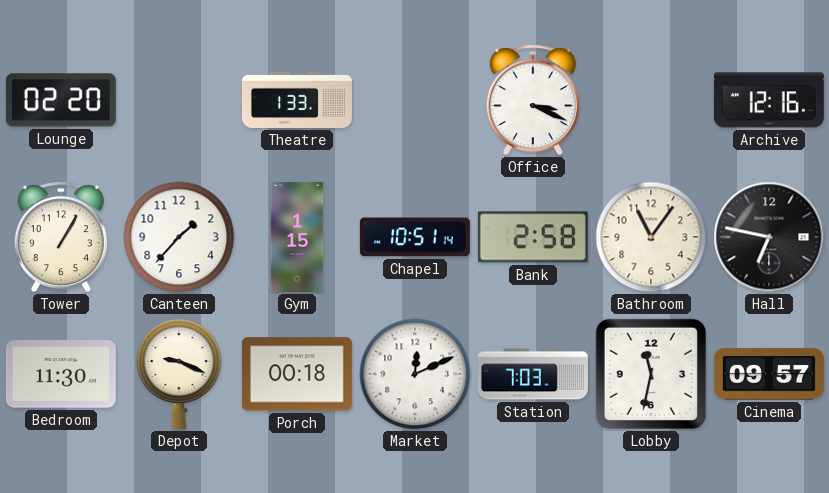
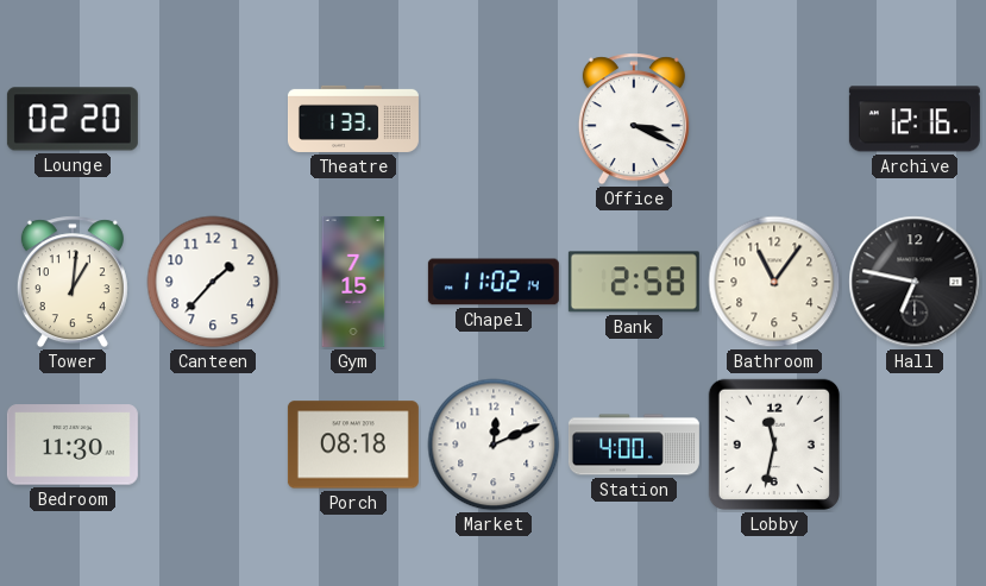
Tower: 1:05 -> 1:01 (73, 282)
Gym: 1:15 -> 7:15 (353, 282)
Chapel: 10:51 -> 11:02 (494, 282)
Depot: 9:19 -> none (179, 374)
Porch: 00:18 -> 08:18 (353, 445)
Station: 7:03 -> 4:00 (634, 445)
Cinema: 09:57 -> none (769, 374)
